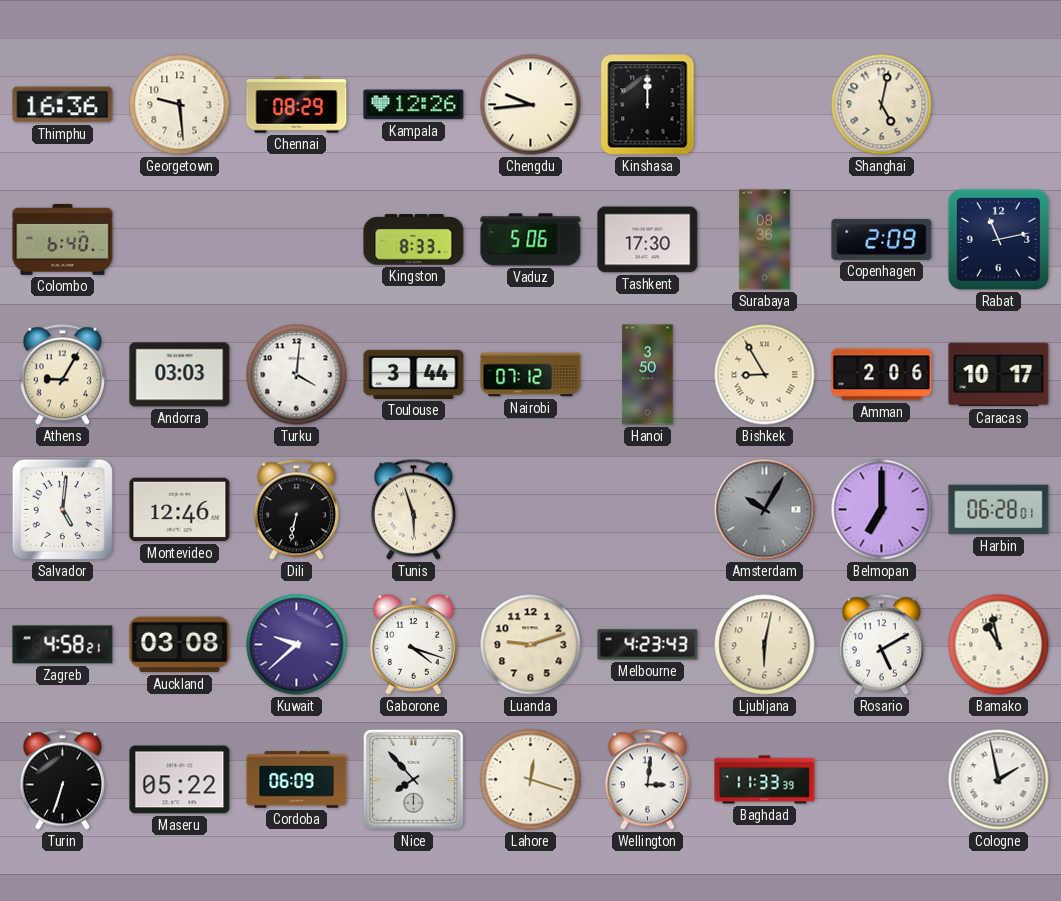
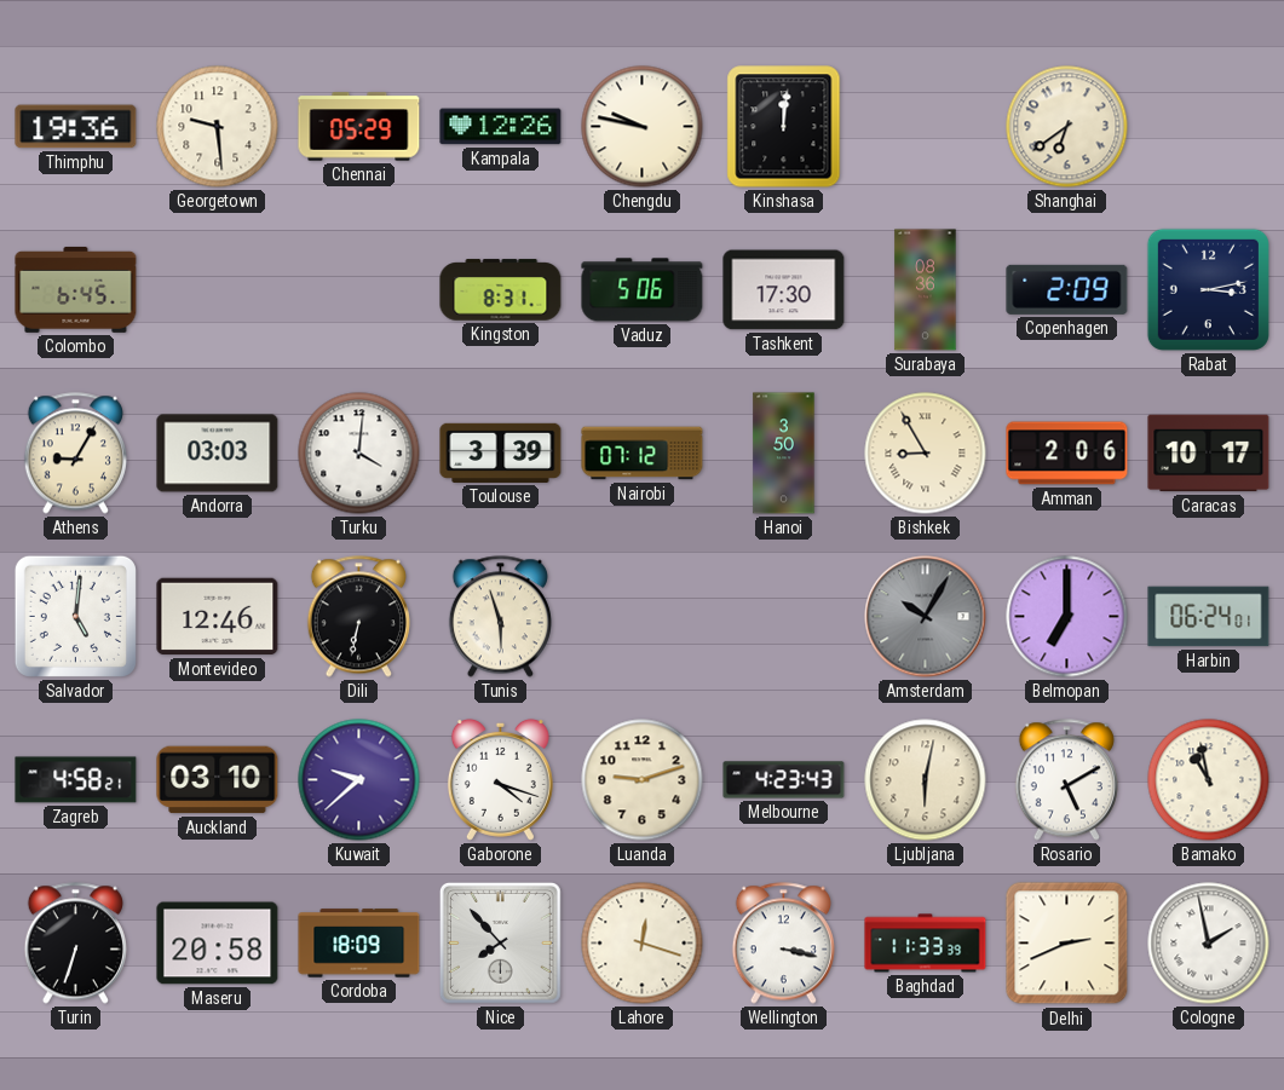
Thimphu: 16:36 -> 19:36 (76, 127)
Chennai: 08:29 -> 05:29 (359, 127)
Chengdu: 9:44 -> 9:47 (643, 127)
Kinshasa: 12:00 -> 12:01 (784, 127)
Shanghai: 5:02 -> 6:39 (1067, 127)
Colombo: 6:40 -> 6:45 (76, 289)
Kingston: 8:33 -> 8:31 (501, 290)
Rabat: 11:13 -> 3:13 (1208, 289)
Toulouse: 3:44 -> 3:39 (501, 452)
Harbin: 06:28 -> 06:24 (1209, 617)
Auckland: 03:08 -> 03:10 (218, 780)
Maseru: 05:22 -> 20:58 (218, 944)
Cordoba: 06:09 -> 18:09 (359, 944)
Wellington: 3:01 -> 3:17 (783, 944)
Delhi: none -> 2:41 (1067, 944)
